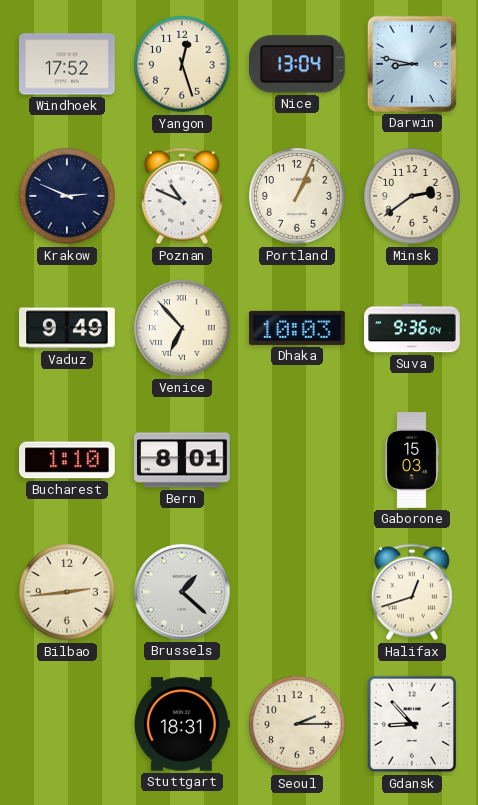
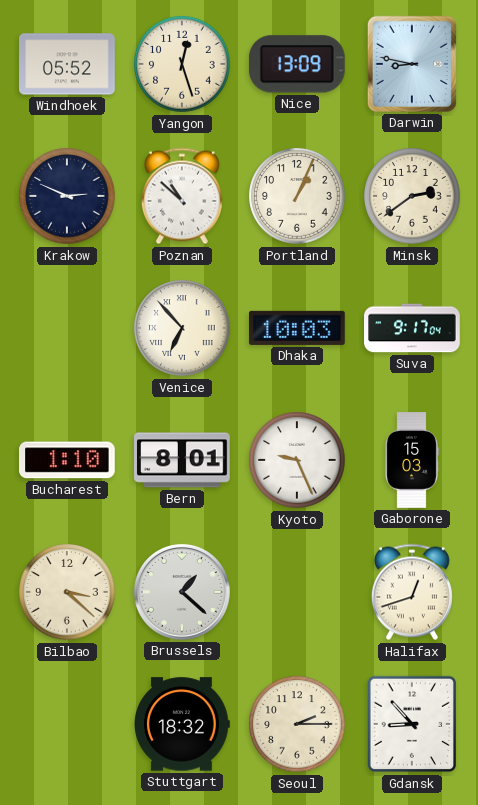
Windhoek: 17:52 -> 05:52 (67, 64)
Nice: 13:04 -> 13:09 (297, 64)
Poznan: 10:49 -> 10:52 (182, 196)
Vaduz: 9:49 -> none (67, 328)
Suva: 9:36 -> 9:17 (412, 328)
Kyoto: none -> 9:26 (297, 460)
Bilbao: 2:44 -> 3:22 (67, 592)
Stuttgart: 18:31 -> 18:32 (183, 724)
